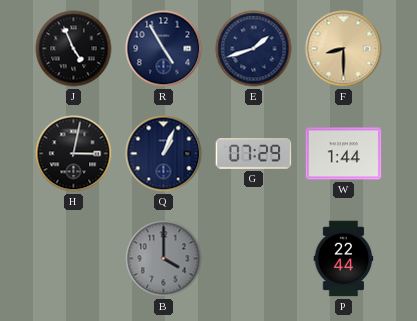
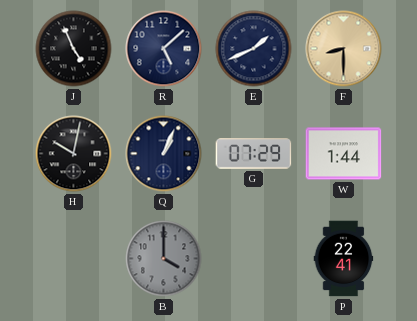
R: 4:55 -> 5:08 (164, 49)
E: 1:42 -> 1:41 (254, 49)
H: 3:02 -> 10:02 (74, 154)
P: 22:44 -> 22:41 (344, 259)
